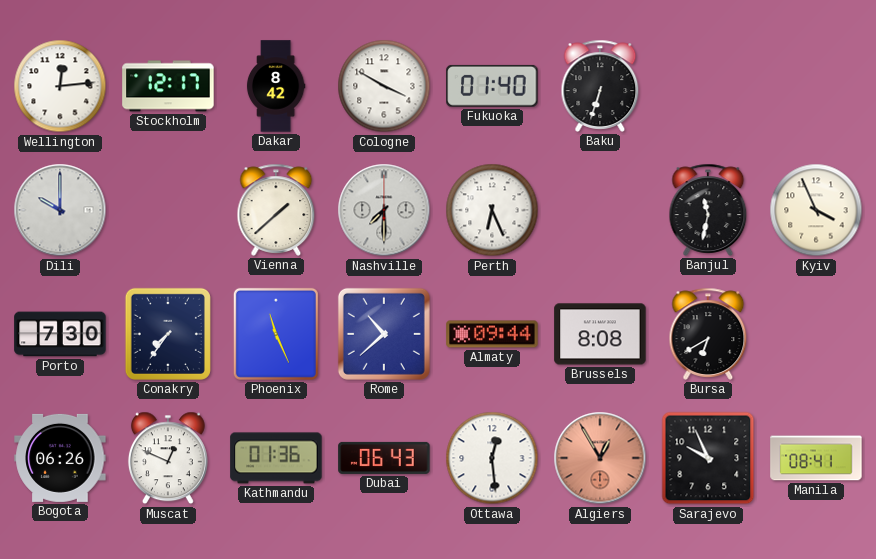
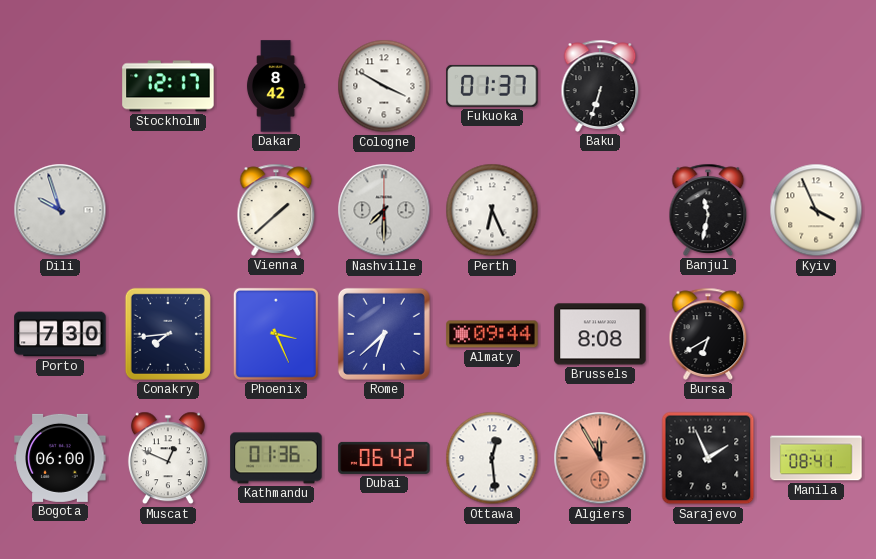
Wellington: 12:14 -> none (60, 86)
Fukuoka: 01:40 -> 01:37 (492, 86)
Dili: 10:00 -> 9:57 (60, 210)
Conakry: 7:36 -> 7:44 (168, 334)
Phoenix: 11:26 -> 3:26 (276, 334)
Rome: 10:38 -> 6:38 (384, 334)
Bogota: 06:26 -> 06:00 (60, 458)
Dubai: 06:43 -> 06:42 (384, 458)
Algiers: 12:55 -> 11:55 (600, 458)
Sarajevo: 9:56 -> 1:56 (708, 458)
